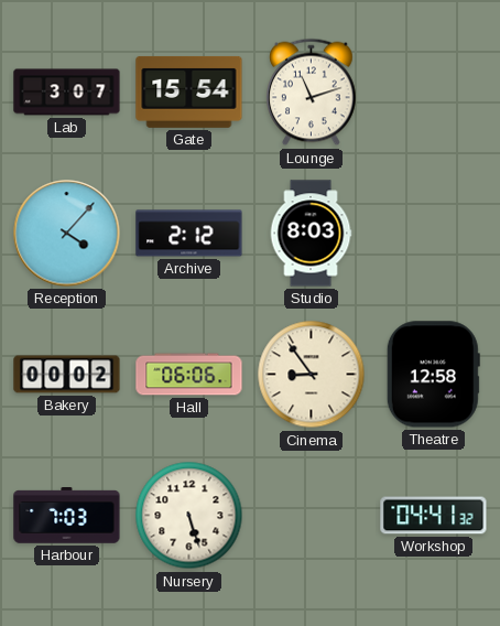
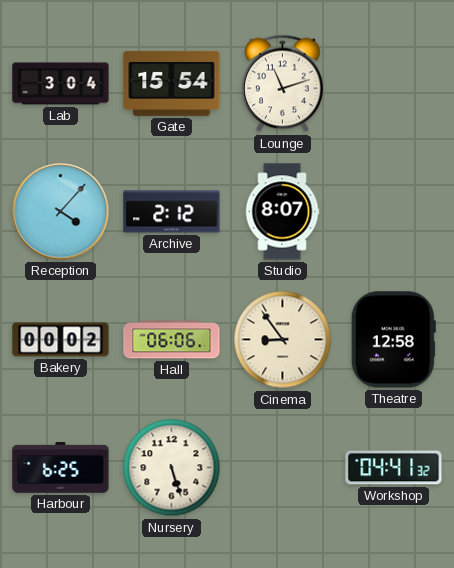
Lab: 3:07 -> 3:04 (61, 84)
Studio: 8:03 -> 8:07 (282, 212)
Harbour: 7:03 -> 6:25 (61, 468)
